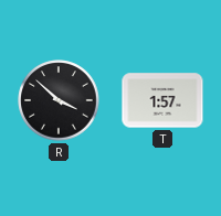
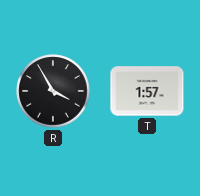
R: 3:52 -> 3:55 (53, 91)
